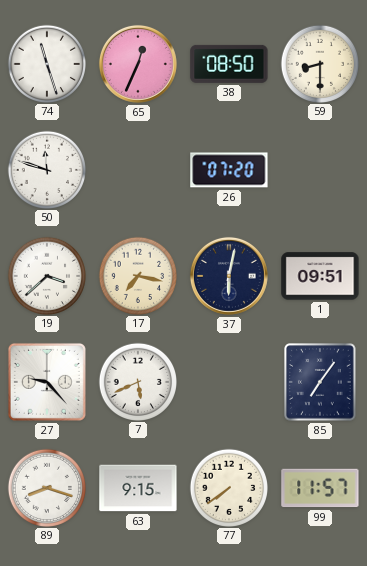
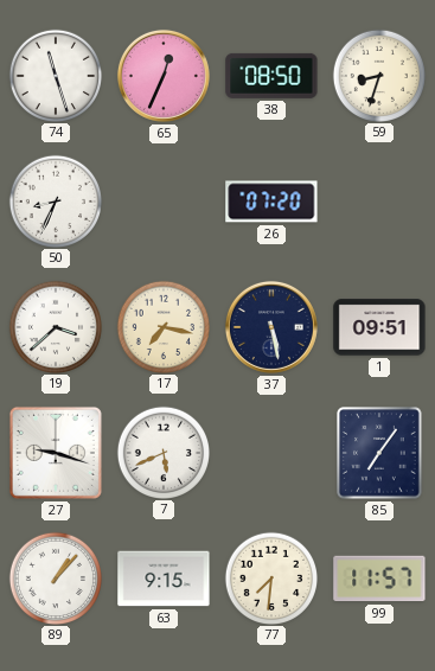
59: 8:30 -> 8:33 (378, 75)
50: 11:48 -> 8:34 (55, 200)
37: 6:02 -> 5:28 (271, 327)
27: 9:23 -> 9:18 (56, 453)
89: 8:18 -> 1:07 (55, 577)
77: 7:39 -> 7:31 (270, 577)
